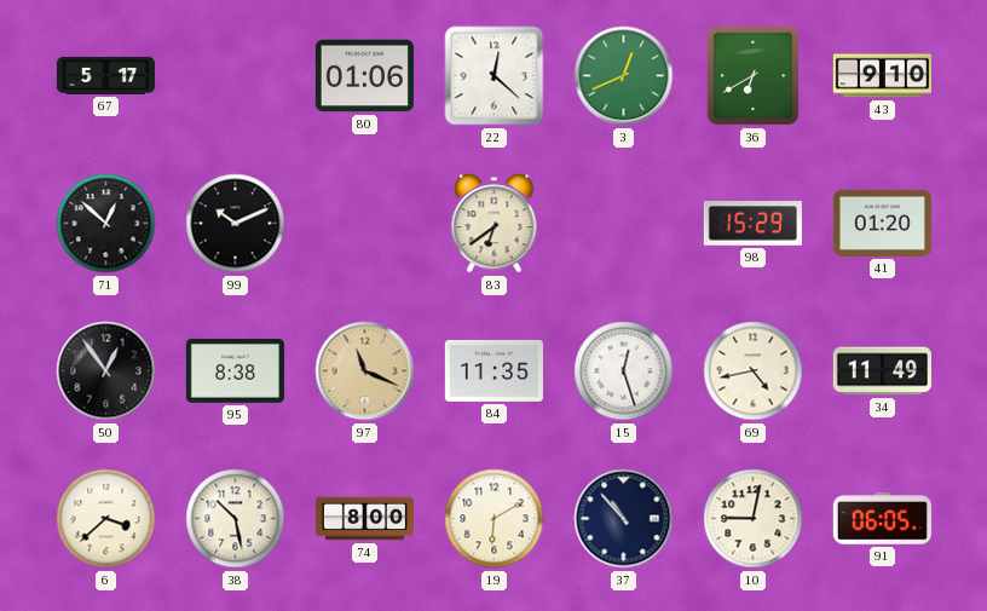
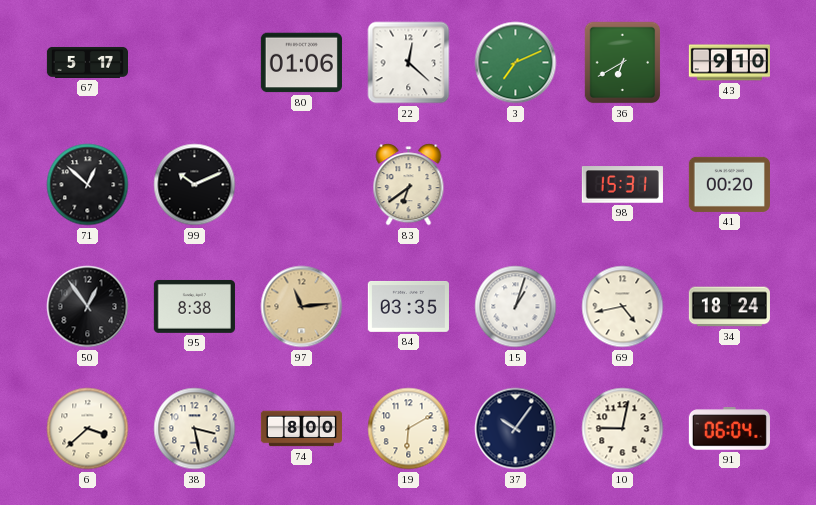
3: 12:41 -> 7:11 (516, 63)
98: 15:29 -> 15:31 (622, 185)
41: 01:20 -> 00:20 (729, 184)
97: 11:19 -> 11:14 (302, 307)
84: 11:35 -> 03:35 (408, 306)
15: 12:27 -> 1:03 (516, 307)
34: 11:49 -> 18:24 (729, 307)
38: 10:28 -> 3:28 (195, 429)
37: 10:53 -> 10:06 (516, 429)
91: 06:05 -> 06:04 (729, 429)
